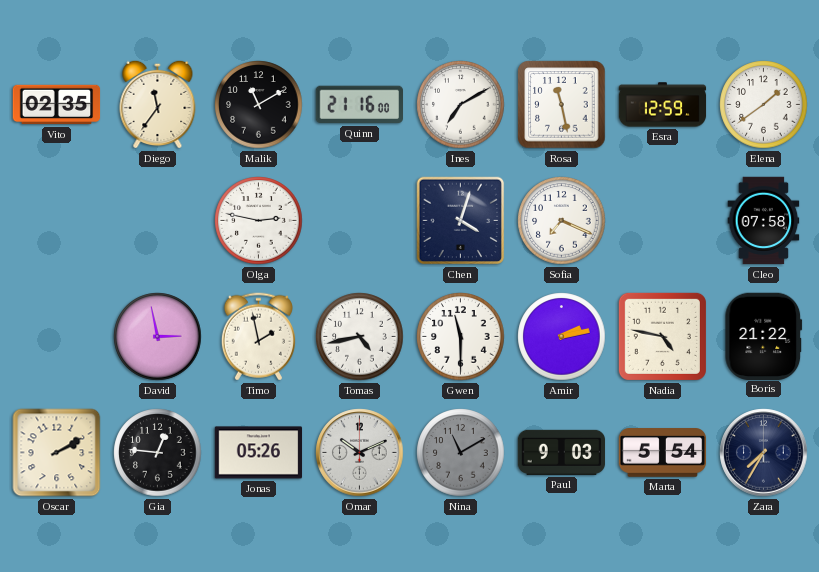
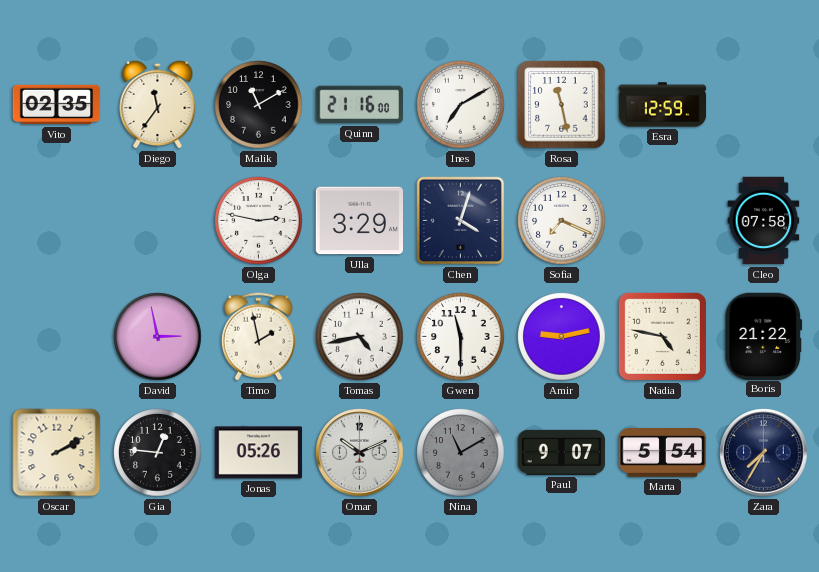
Elena: 1:39 -> none (764, 105)
Ulla: none -> 3:29 (360, 221)
Amir: 2:13 -> 9:13 (562, 337)
Paul: 9:03 -> 9:07 (562, 452)
